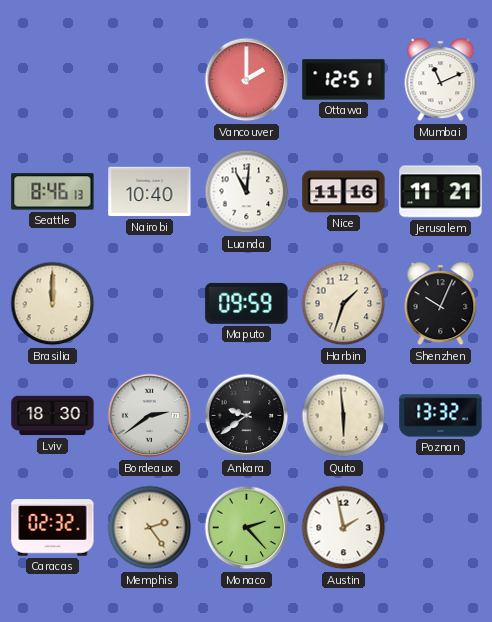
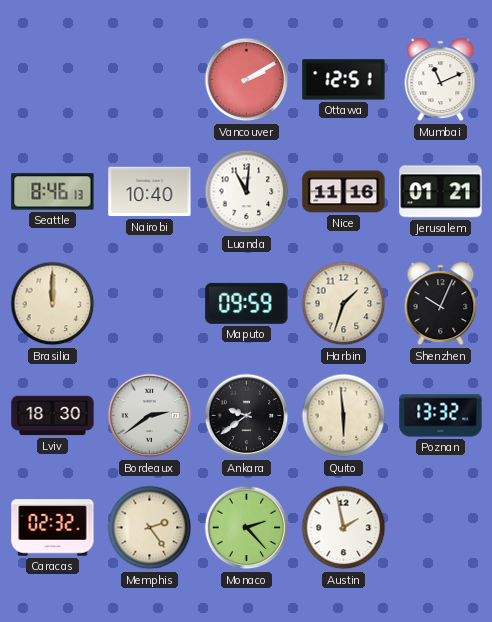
Vancouver: 2:00 -> 2:10 (247, 80)
Jerusalem: 11:21 -> 01:21 (441, 192)
